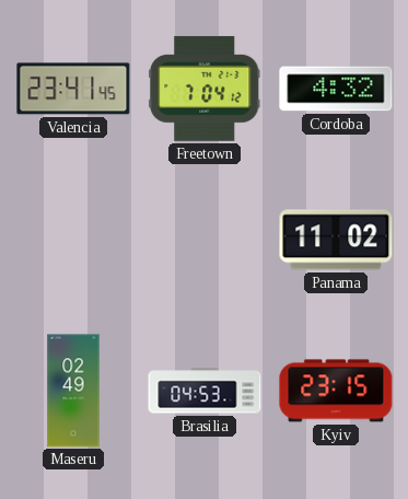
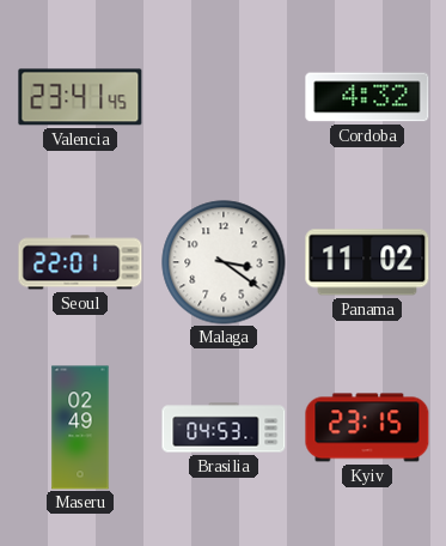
Freetown: 7:04 -> none (205, 89)
Seoul: none -> 22:01 (80, 262)
Malaga: none -> 3:21 (224, 262)
